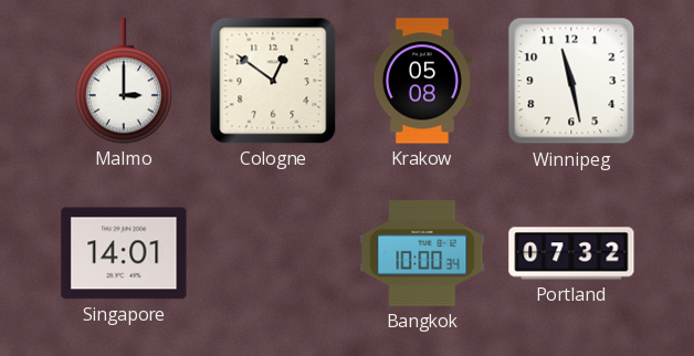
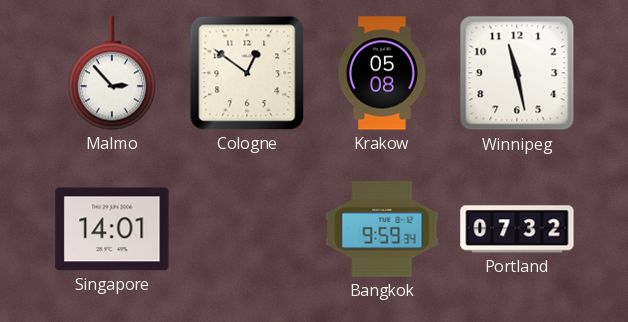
Malmo: 3:00 -> 2:53 (111, 73)
Bangkok: 10:00 -> 9:59 (382, 229)
